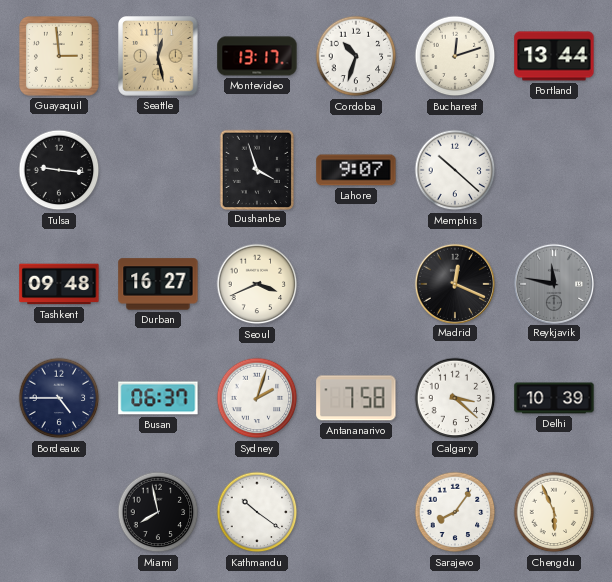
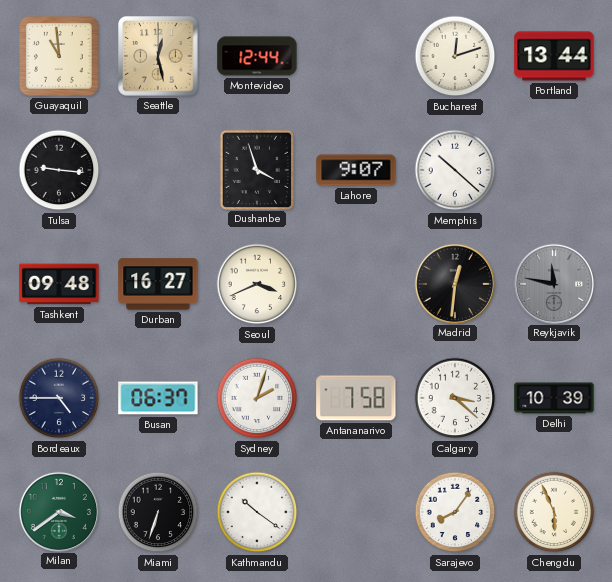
Guayaquil: 2:59 -> 10:59 (60, 57)
Montevideo: 13:17 -> 12:44 (257, 56)
Cordoba: 10:33 -> none (356, 56)
Madrid: 12:19 -> 12:31 (454, 283)
Milan: none -> 3:39 (58, 511)
Miami: 7:58 -> 6:33 (158, 512)
